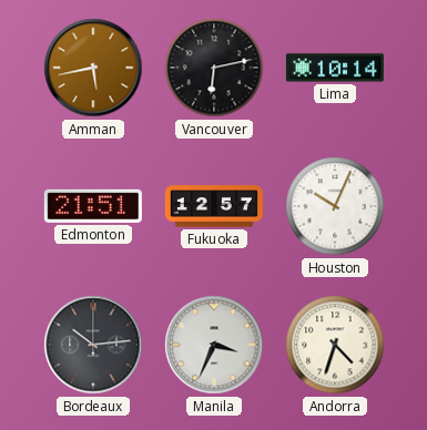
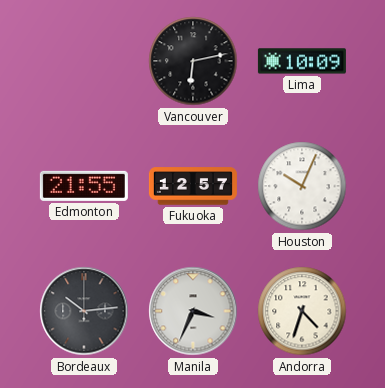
Amman: 5:43 -> none (93, 68)
Lima: 10:14 -> 10:09 (302, 61)
Edmonton: 21:51 -> 21:55 (84, 186)
